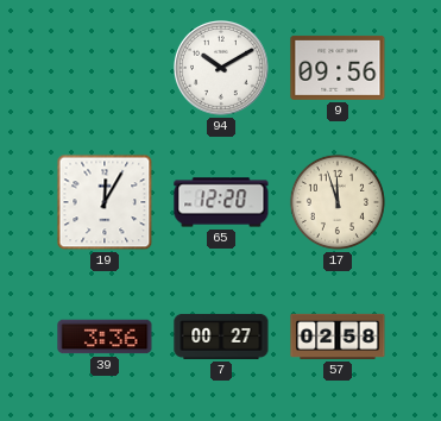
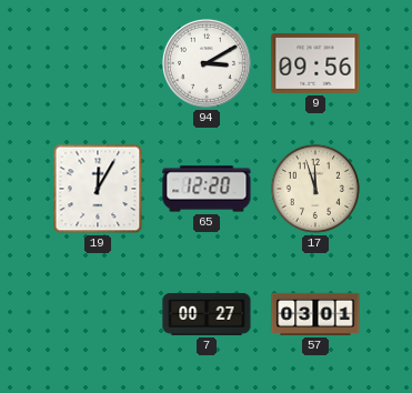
94: 10:10 -> 3:10 (208, 64)
39: 3:36 -> none (105, 337)
57: 02:58 -> 03:01 (315, 314)
